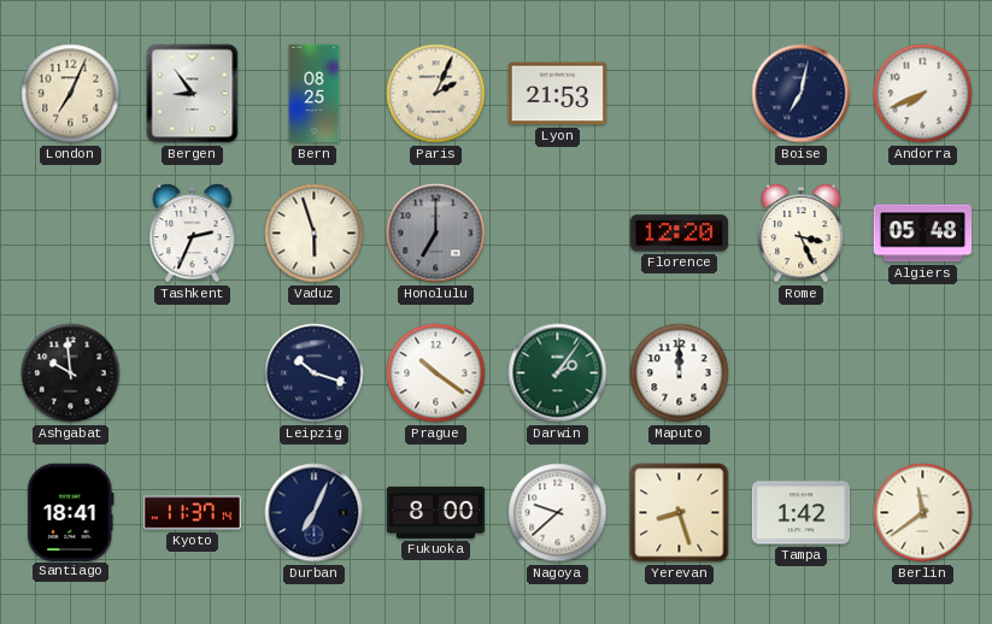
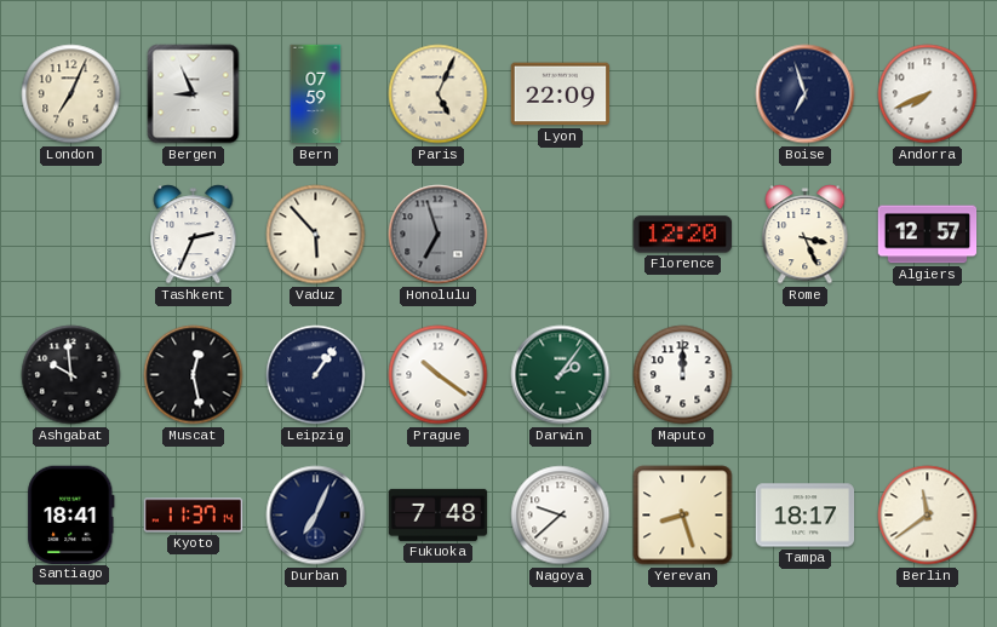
Bergen: 8:54 -> 8:56 (194, 94)
Bern: 08:25 -> 07:59 (316, 94)
Paris: 2:04 -> 5:04 (439, 94)
Lyon: 21:53 -> 22:09 (561, 94)
Boise: 7:02 -> 6:57 (806, 94)
Vaduz: 5:57 -> 5:53 (316, 235)
Honolulu: 7:00 -> 6:57 (439, 235)
Algiers: 05:48 -> 12:57 (928, 235)
Muscat: none -> 12:28 (194, 375)
Leipzig: 10:18 -> 1:06 (316, 375)
Fukuoka: 8:00 -> 7:48 (439, 514)
Tampa: 1:42 -> 18:17 (806, 516)
